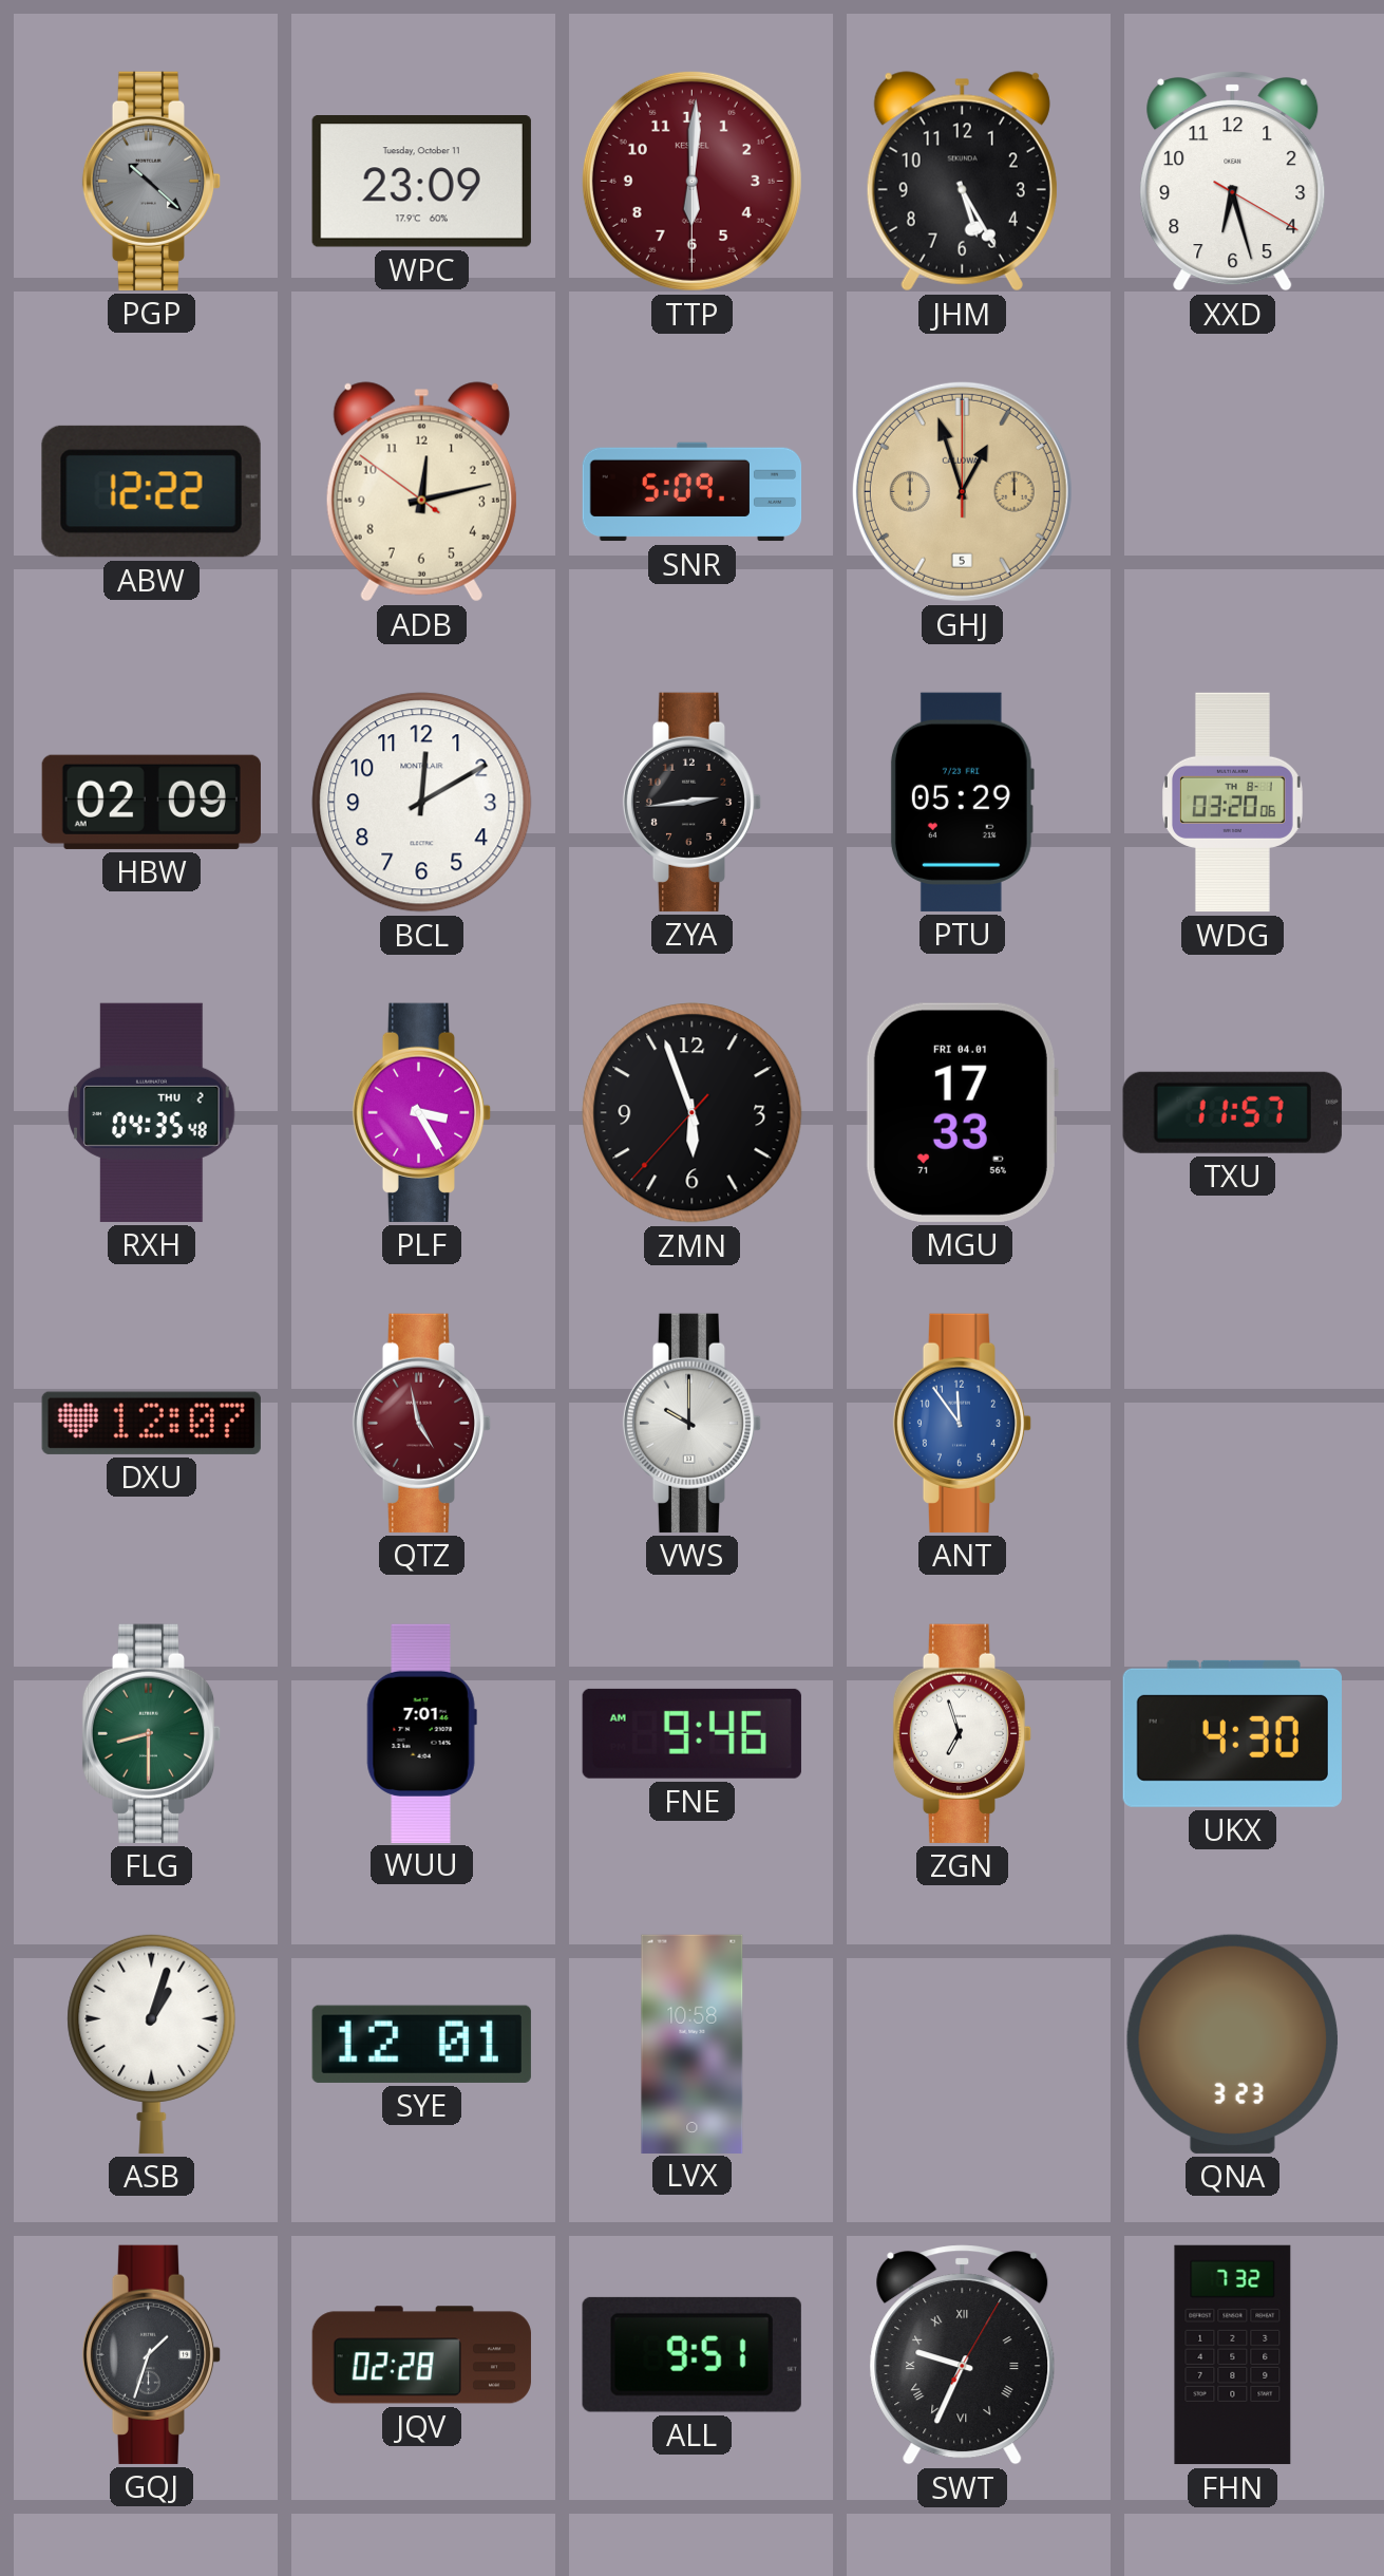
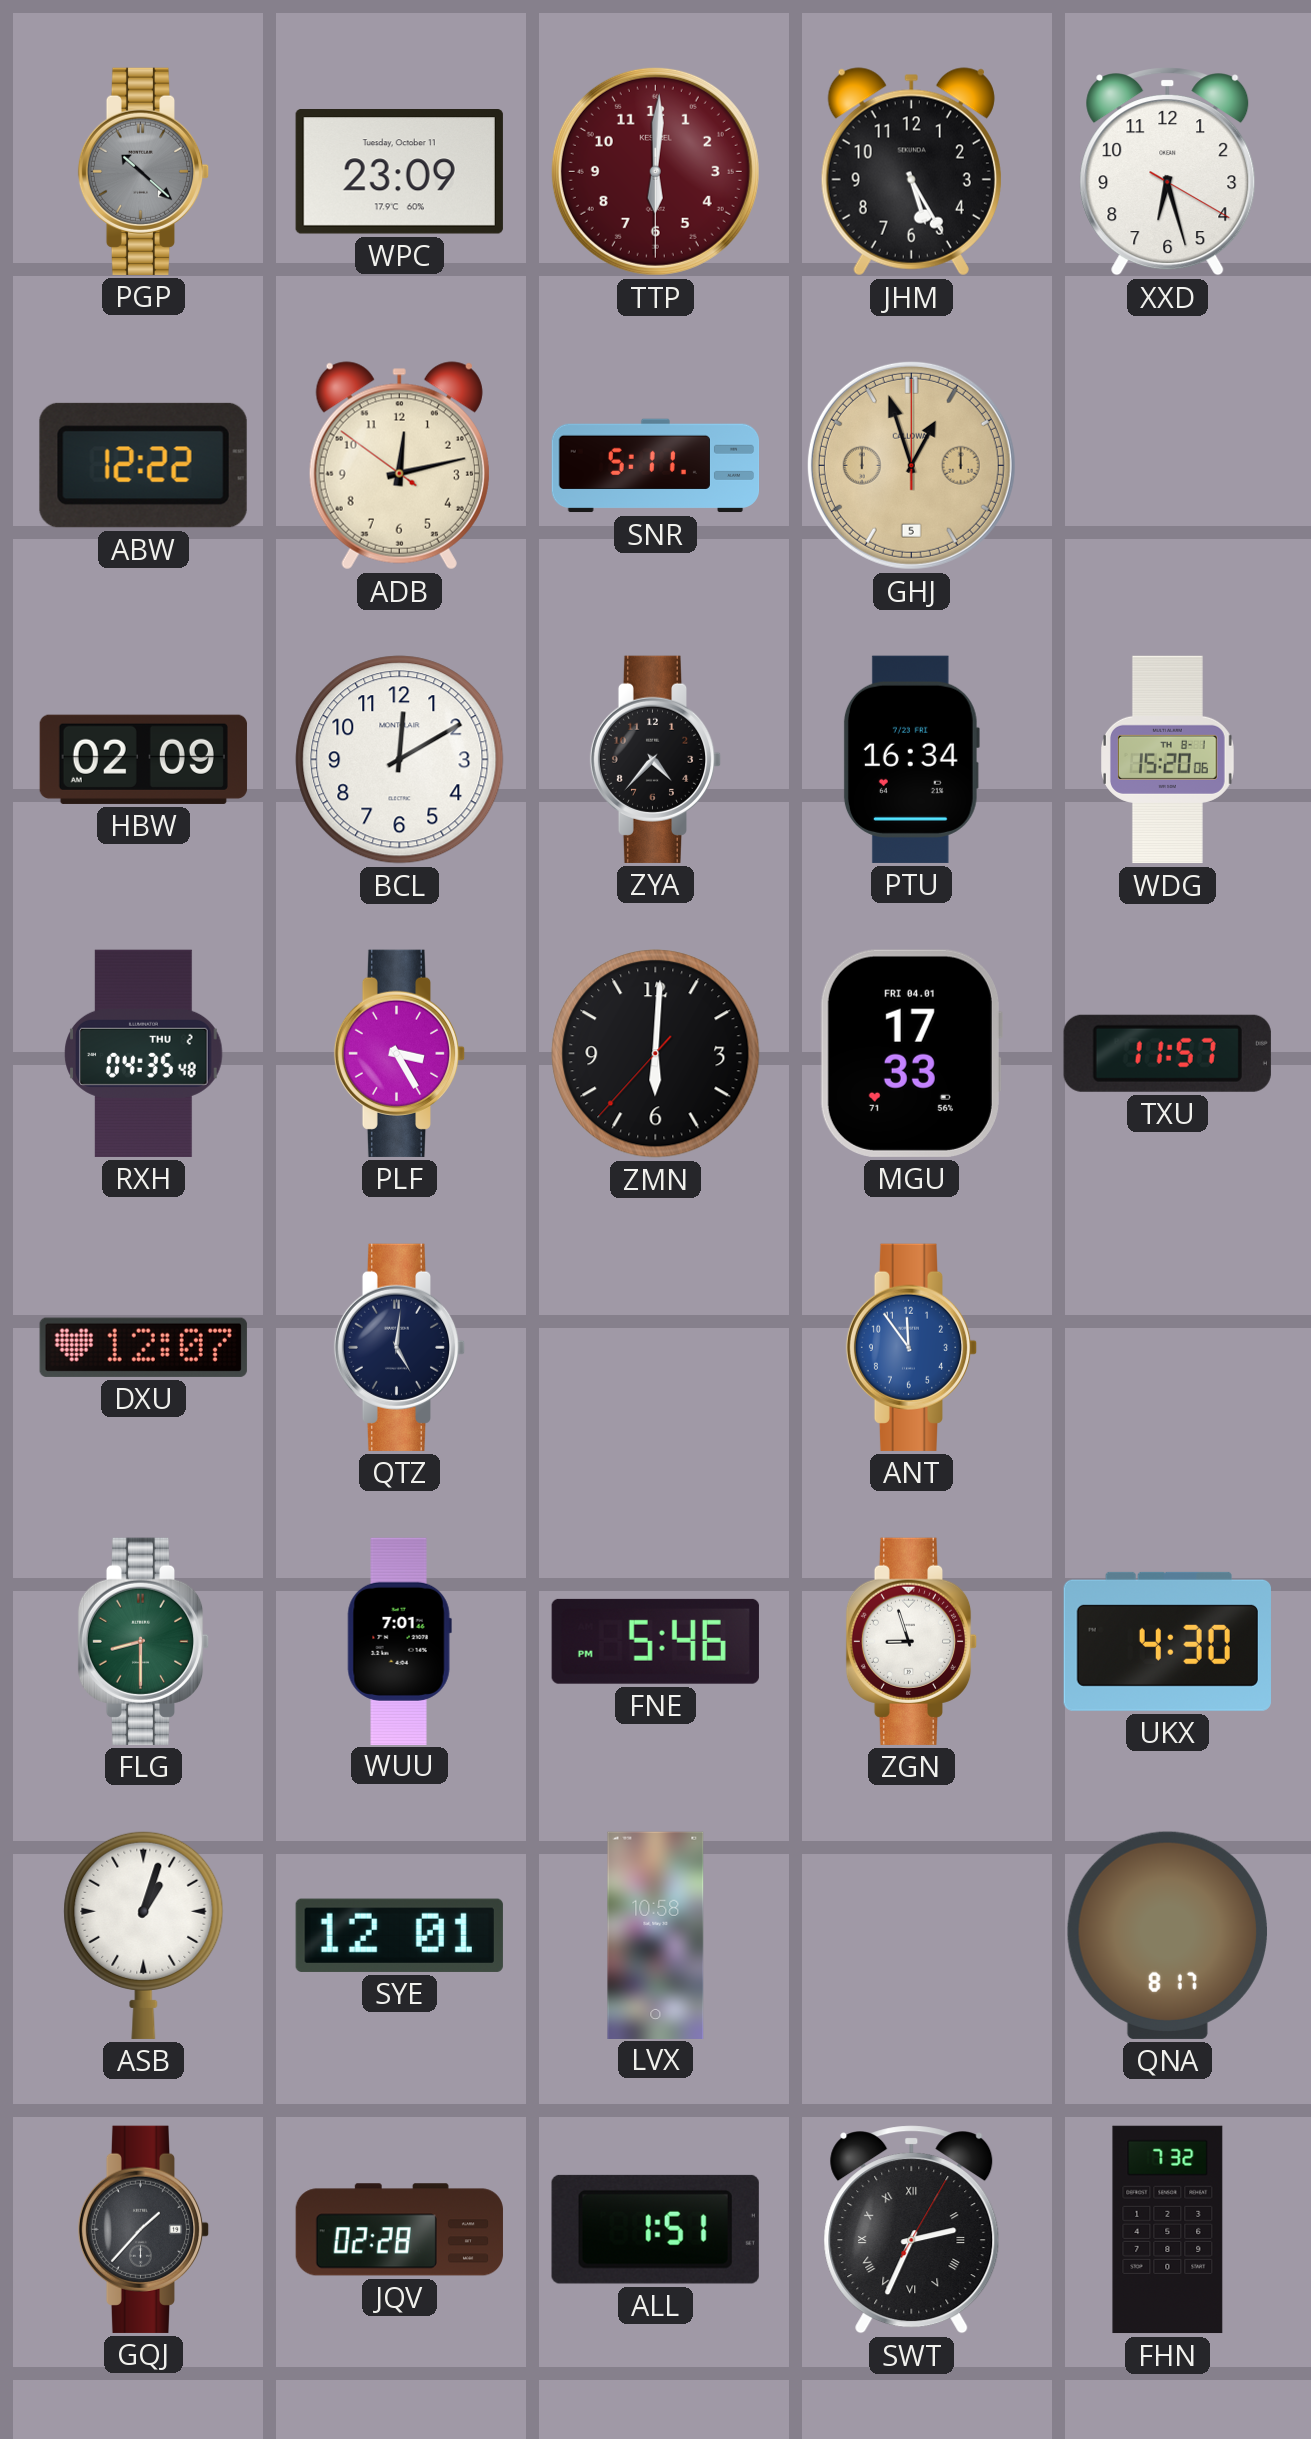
SNR: 5:09 -> 5:11 (656, 466)
ZYA: 2:44 -> 4:37 (656, 759)
PTU: 05:29 -> 16:34 (911, 759)
WDG: 03:20 -> 15:20 (1168, 760)
ZMN: 5:56 -> 6:00 (656, 1054)
QTZ: 4:58 -> 5:01 (400, 1347)
QTZ dial: burgundy -> navy (400, 1347)
VWS: 10:00 -> none (693, 1423)
FNE: 9:46 -> 5:46 (655, 1641)
ZGN: 6:57 -> 8:57 (912, 1641)
QNA: 3:23 -> 8:17 (1167, 1935)
GQJ: 1:33 -> 1:37 (144, 2229)
ALL: 9:51 -> 1:51 (655, 2229)
SWT: 9:34 -> 2:34 (912, 2230)
